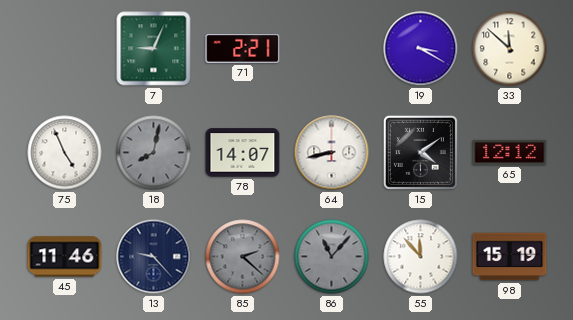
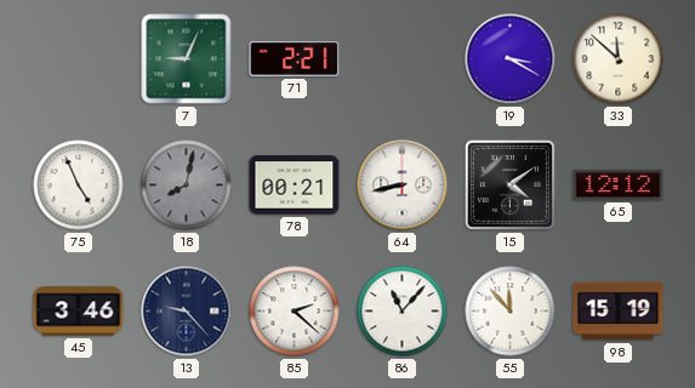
78: 14:07 -> 00:21 (295, 186)
45: 11:46 -> 3:46 (79, 312)
85 dial: grey -> white (295, 312)
86 dial: grey -> white (403, 312)
